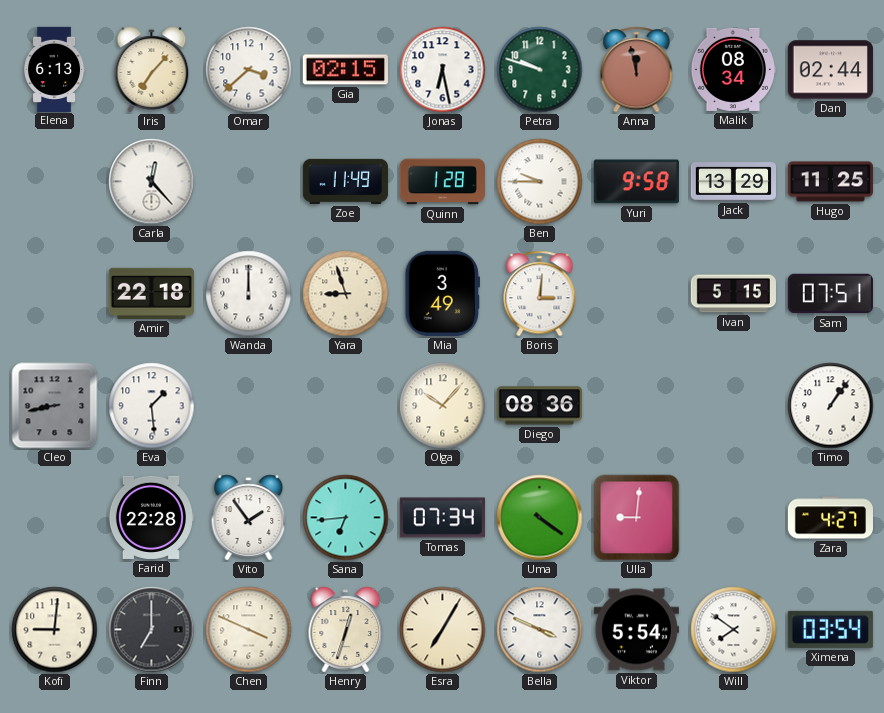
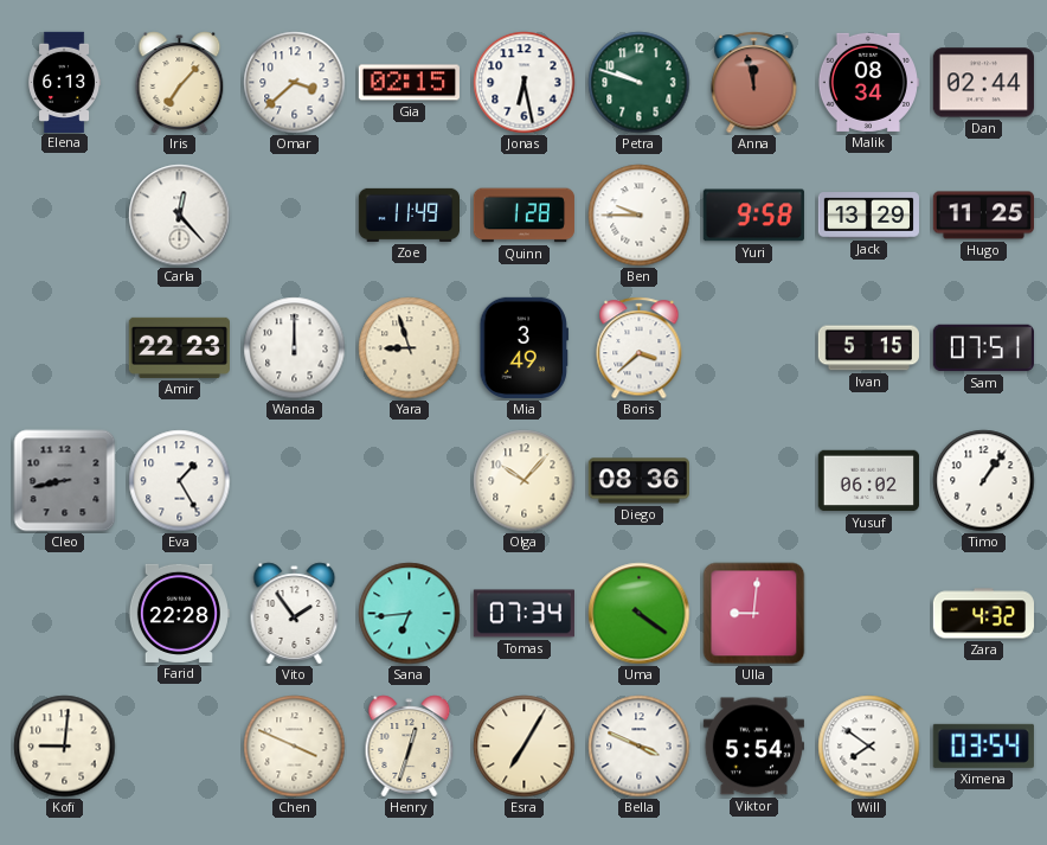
Amir: 22:18 -> 22:23 (179, 347)
Boris: 3:01 -> 3:38 (640, 348)
Eva: 1:29 -> 1:25 (180, 481)
Yusuf: none -> 06:02 (868, 481)
Zara: 4:27 -> 4:32 (983, 614)
Finn: 7:00 -> none (152, 630)
